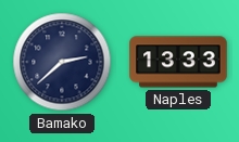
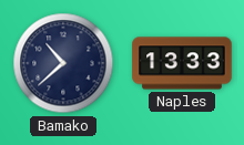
Bamako: 2:38 -> 10:38 (63, 63)
